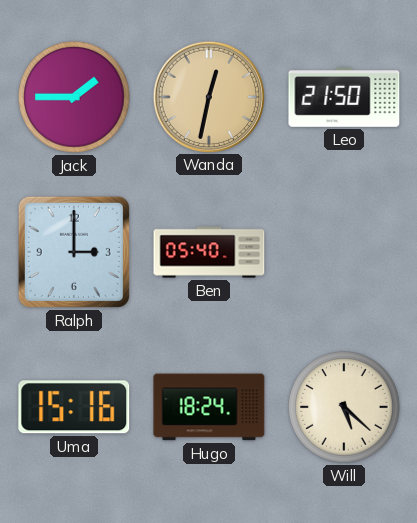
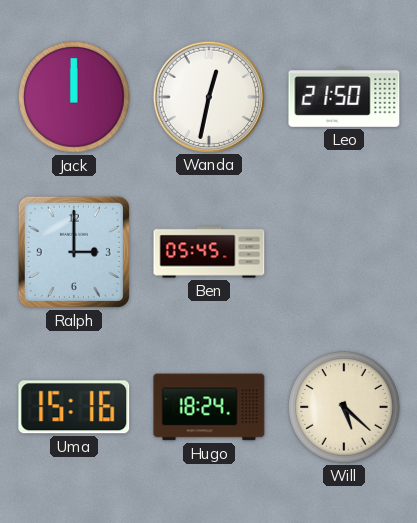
Jack: 1:45 -> 12:00 (75, 98)
Wanda dial: champagne -> white (208, 96)
Ben: 05:40 -> 05:45 (209, 252)
